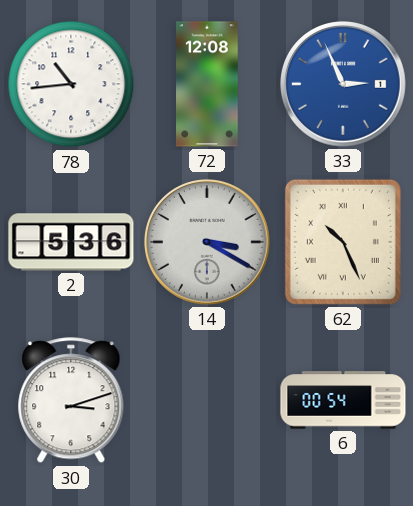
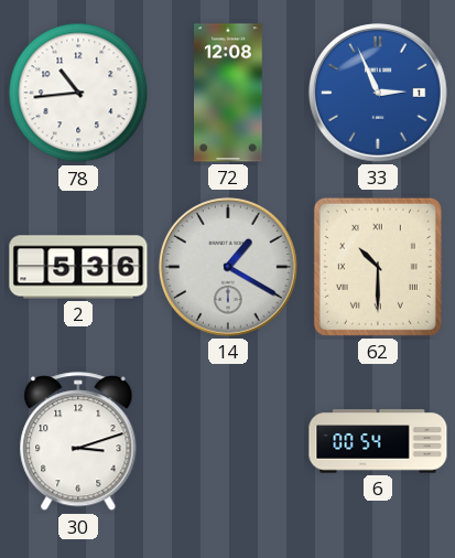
14: 3:20 -> 1:20 (229, 268)
62: 10:26 -> 10:30 (378, 267)
